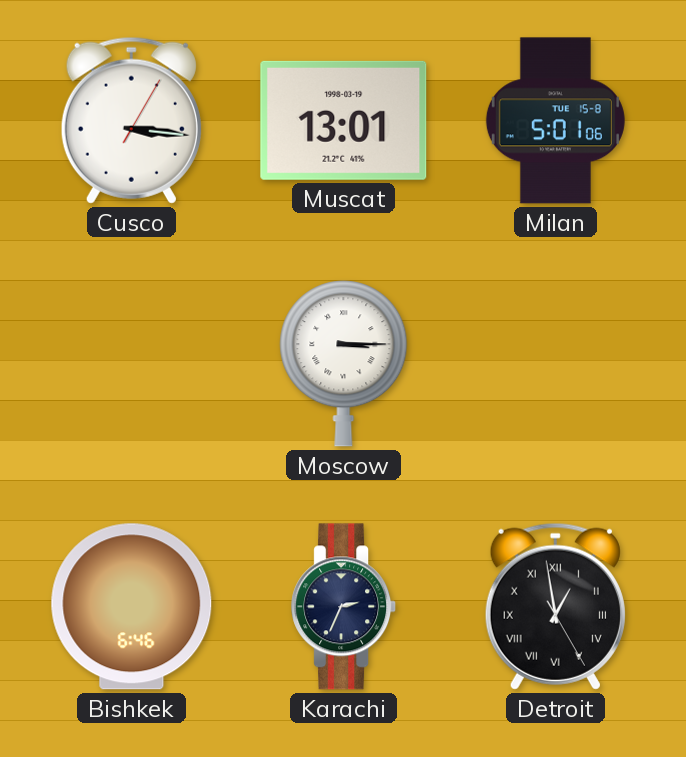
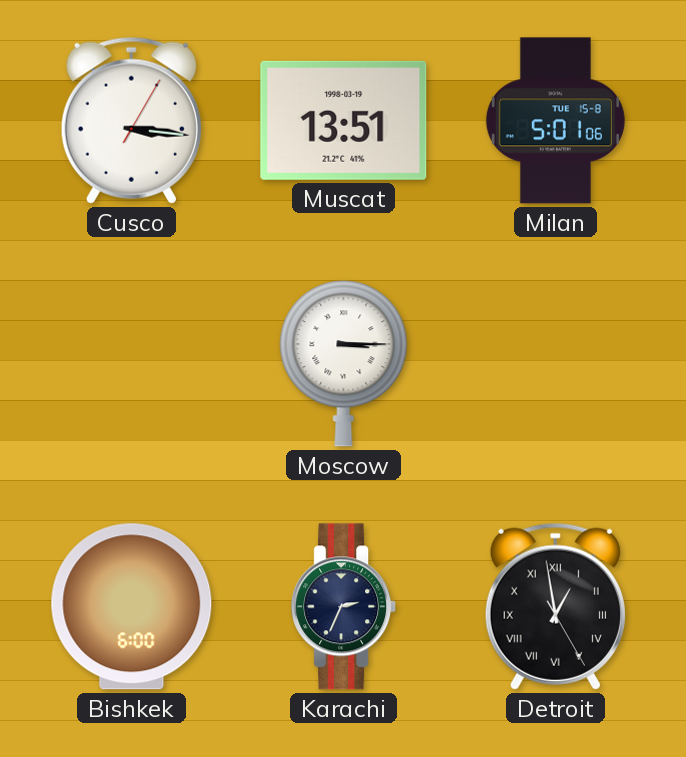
Muscat: 13:01 -> 13:51 (344, 120)
Bishkek: 6:46 -> 6:00 (132, 607)
